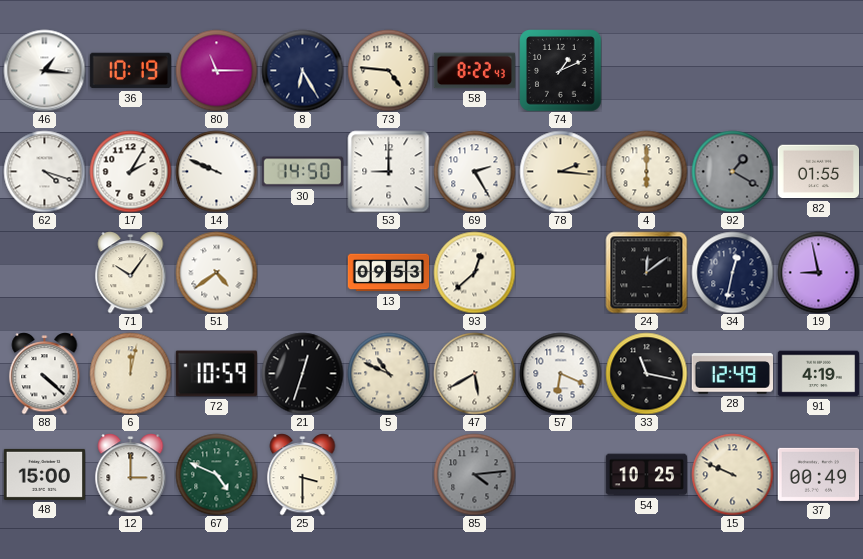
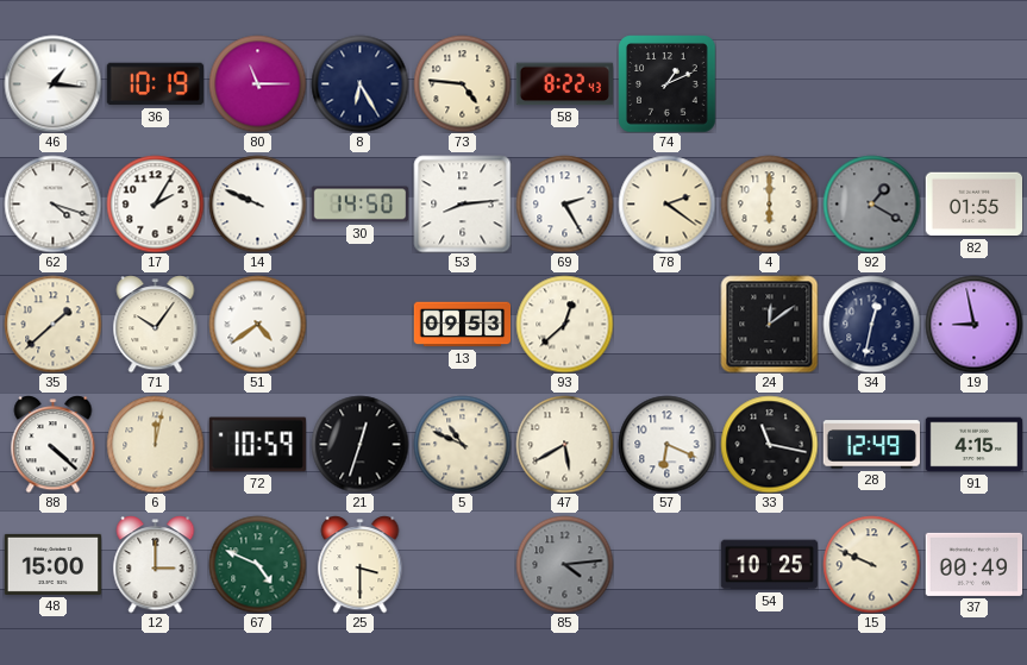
53: 9:00 -> 8:14 (462, 203)
78: 2:16 -> 2:21 (666, 203)
35: none -> 1:38 (52, 324)
91: 4:19 -> 4:15 (973, 445)
